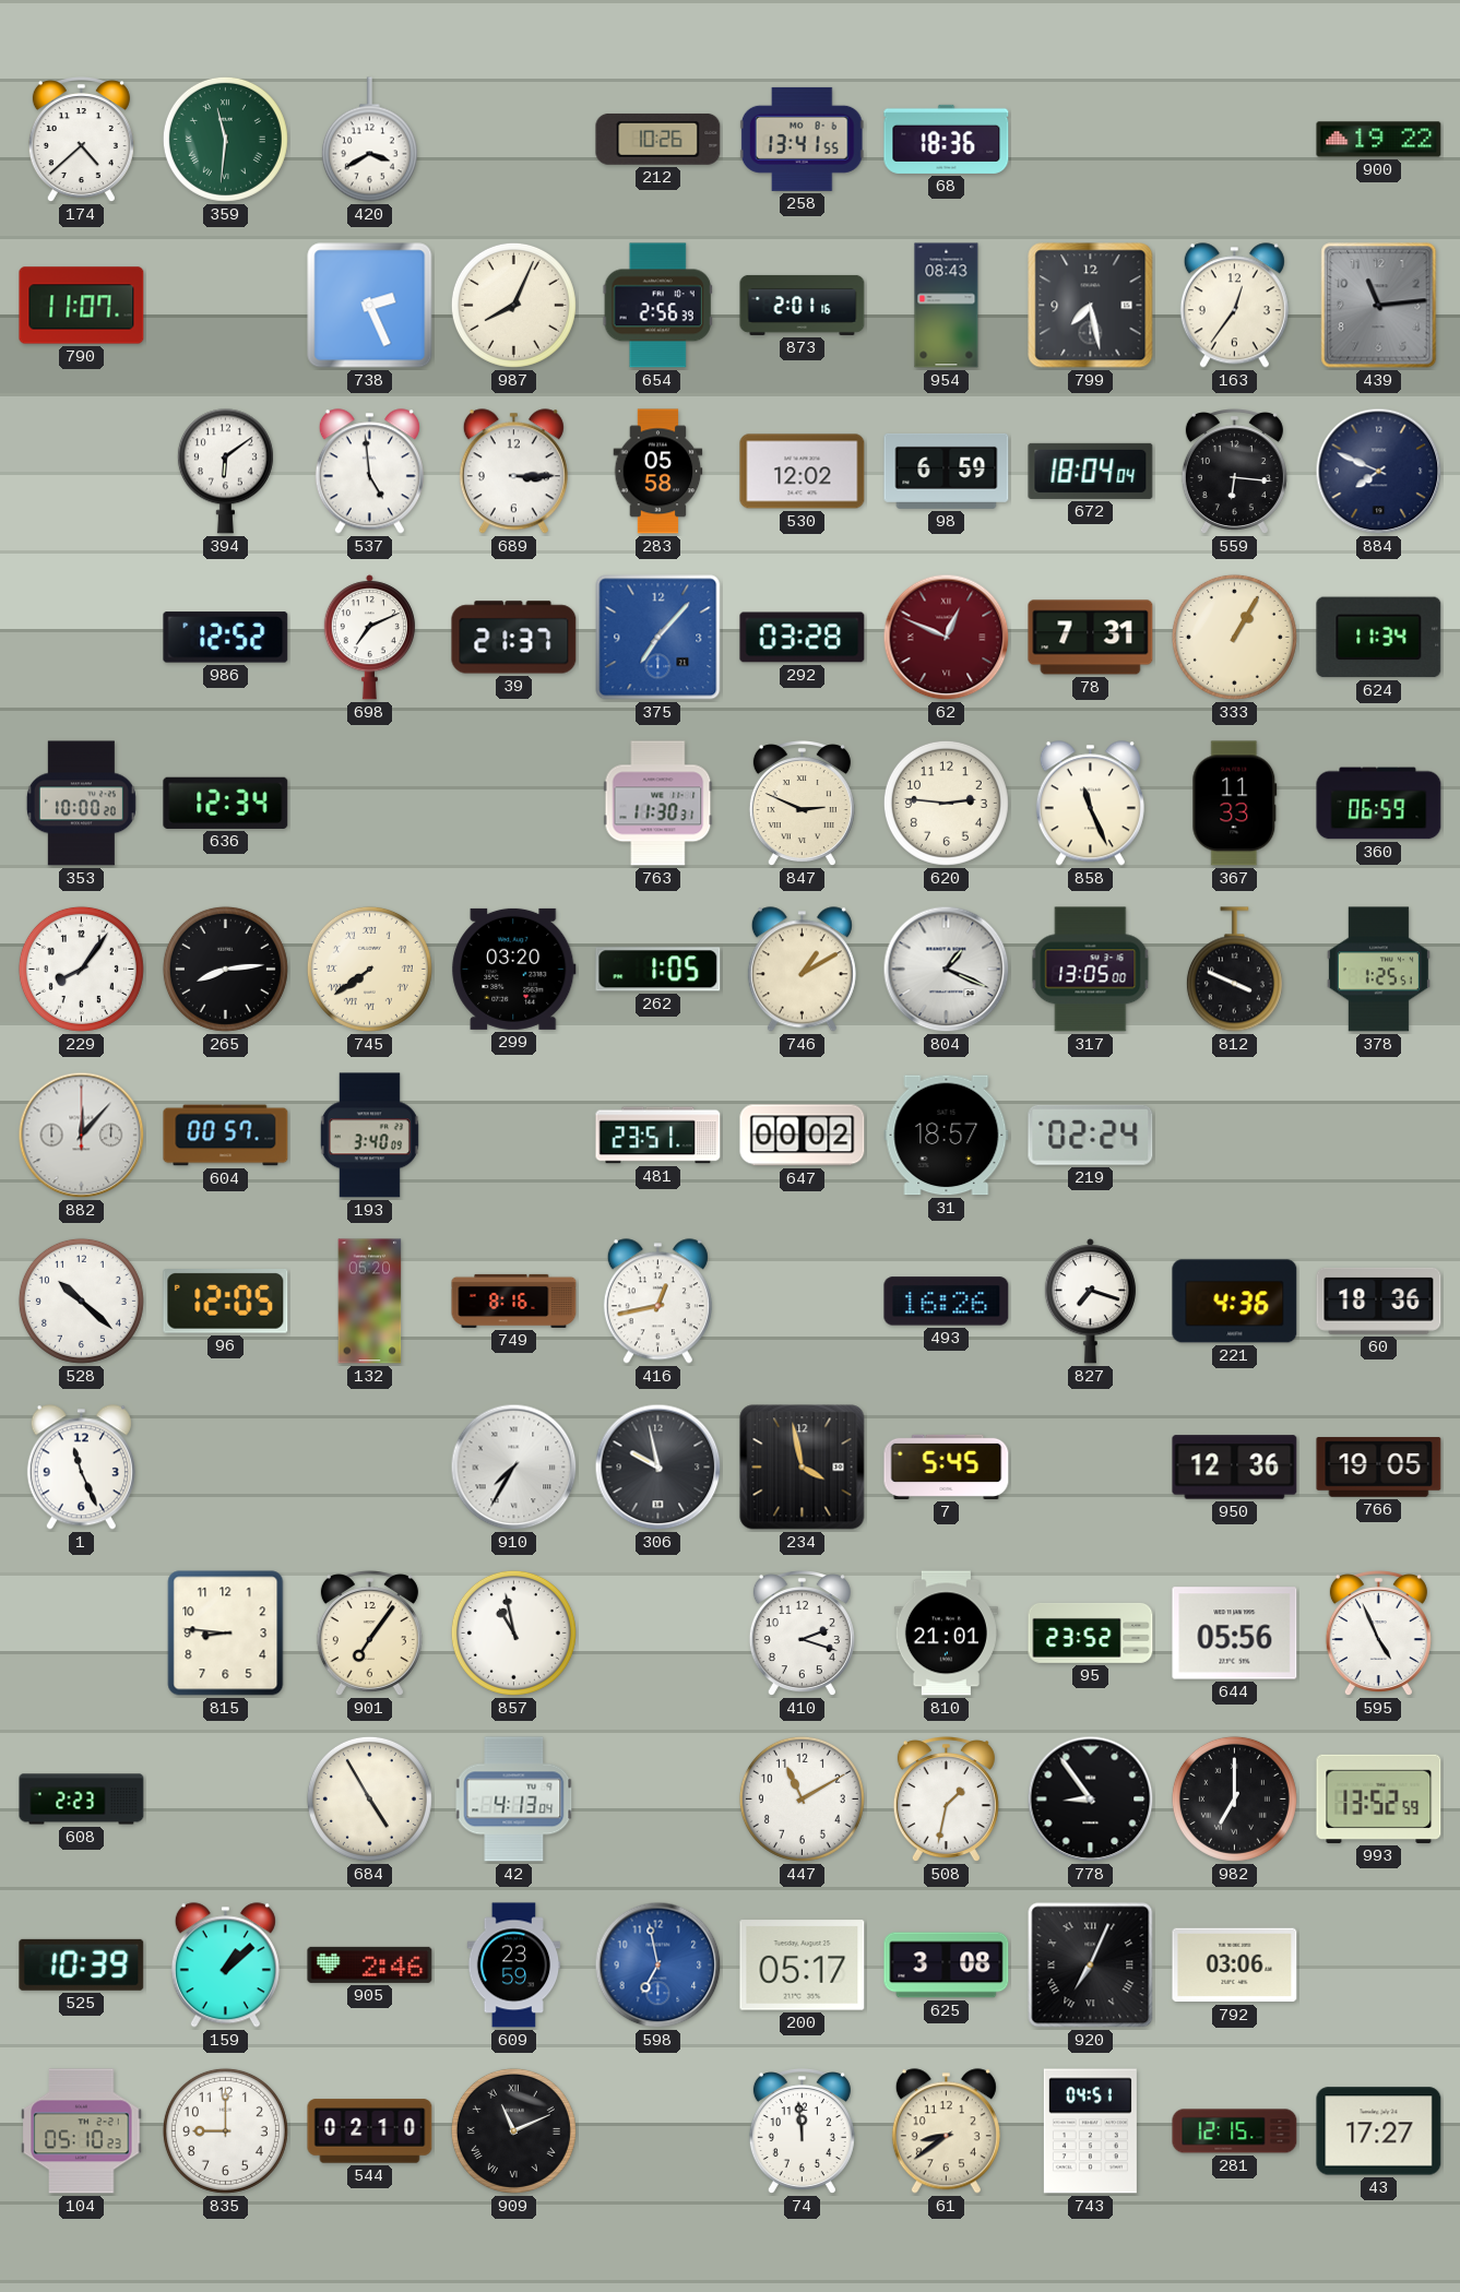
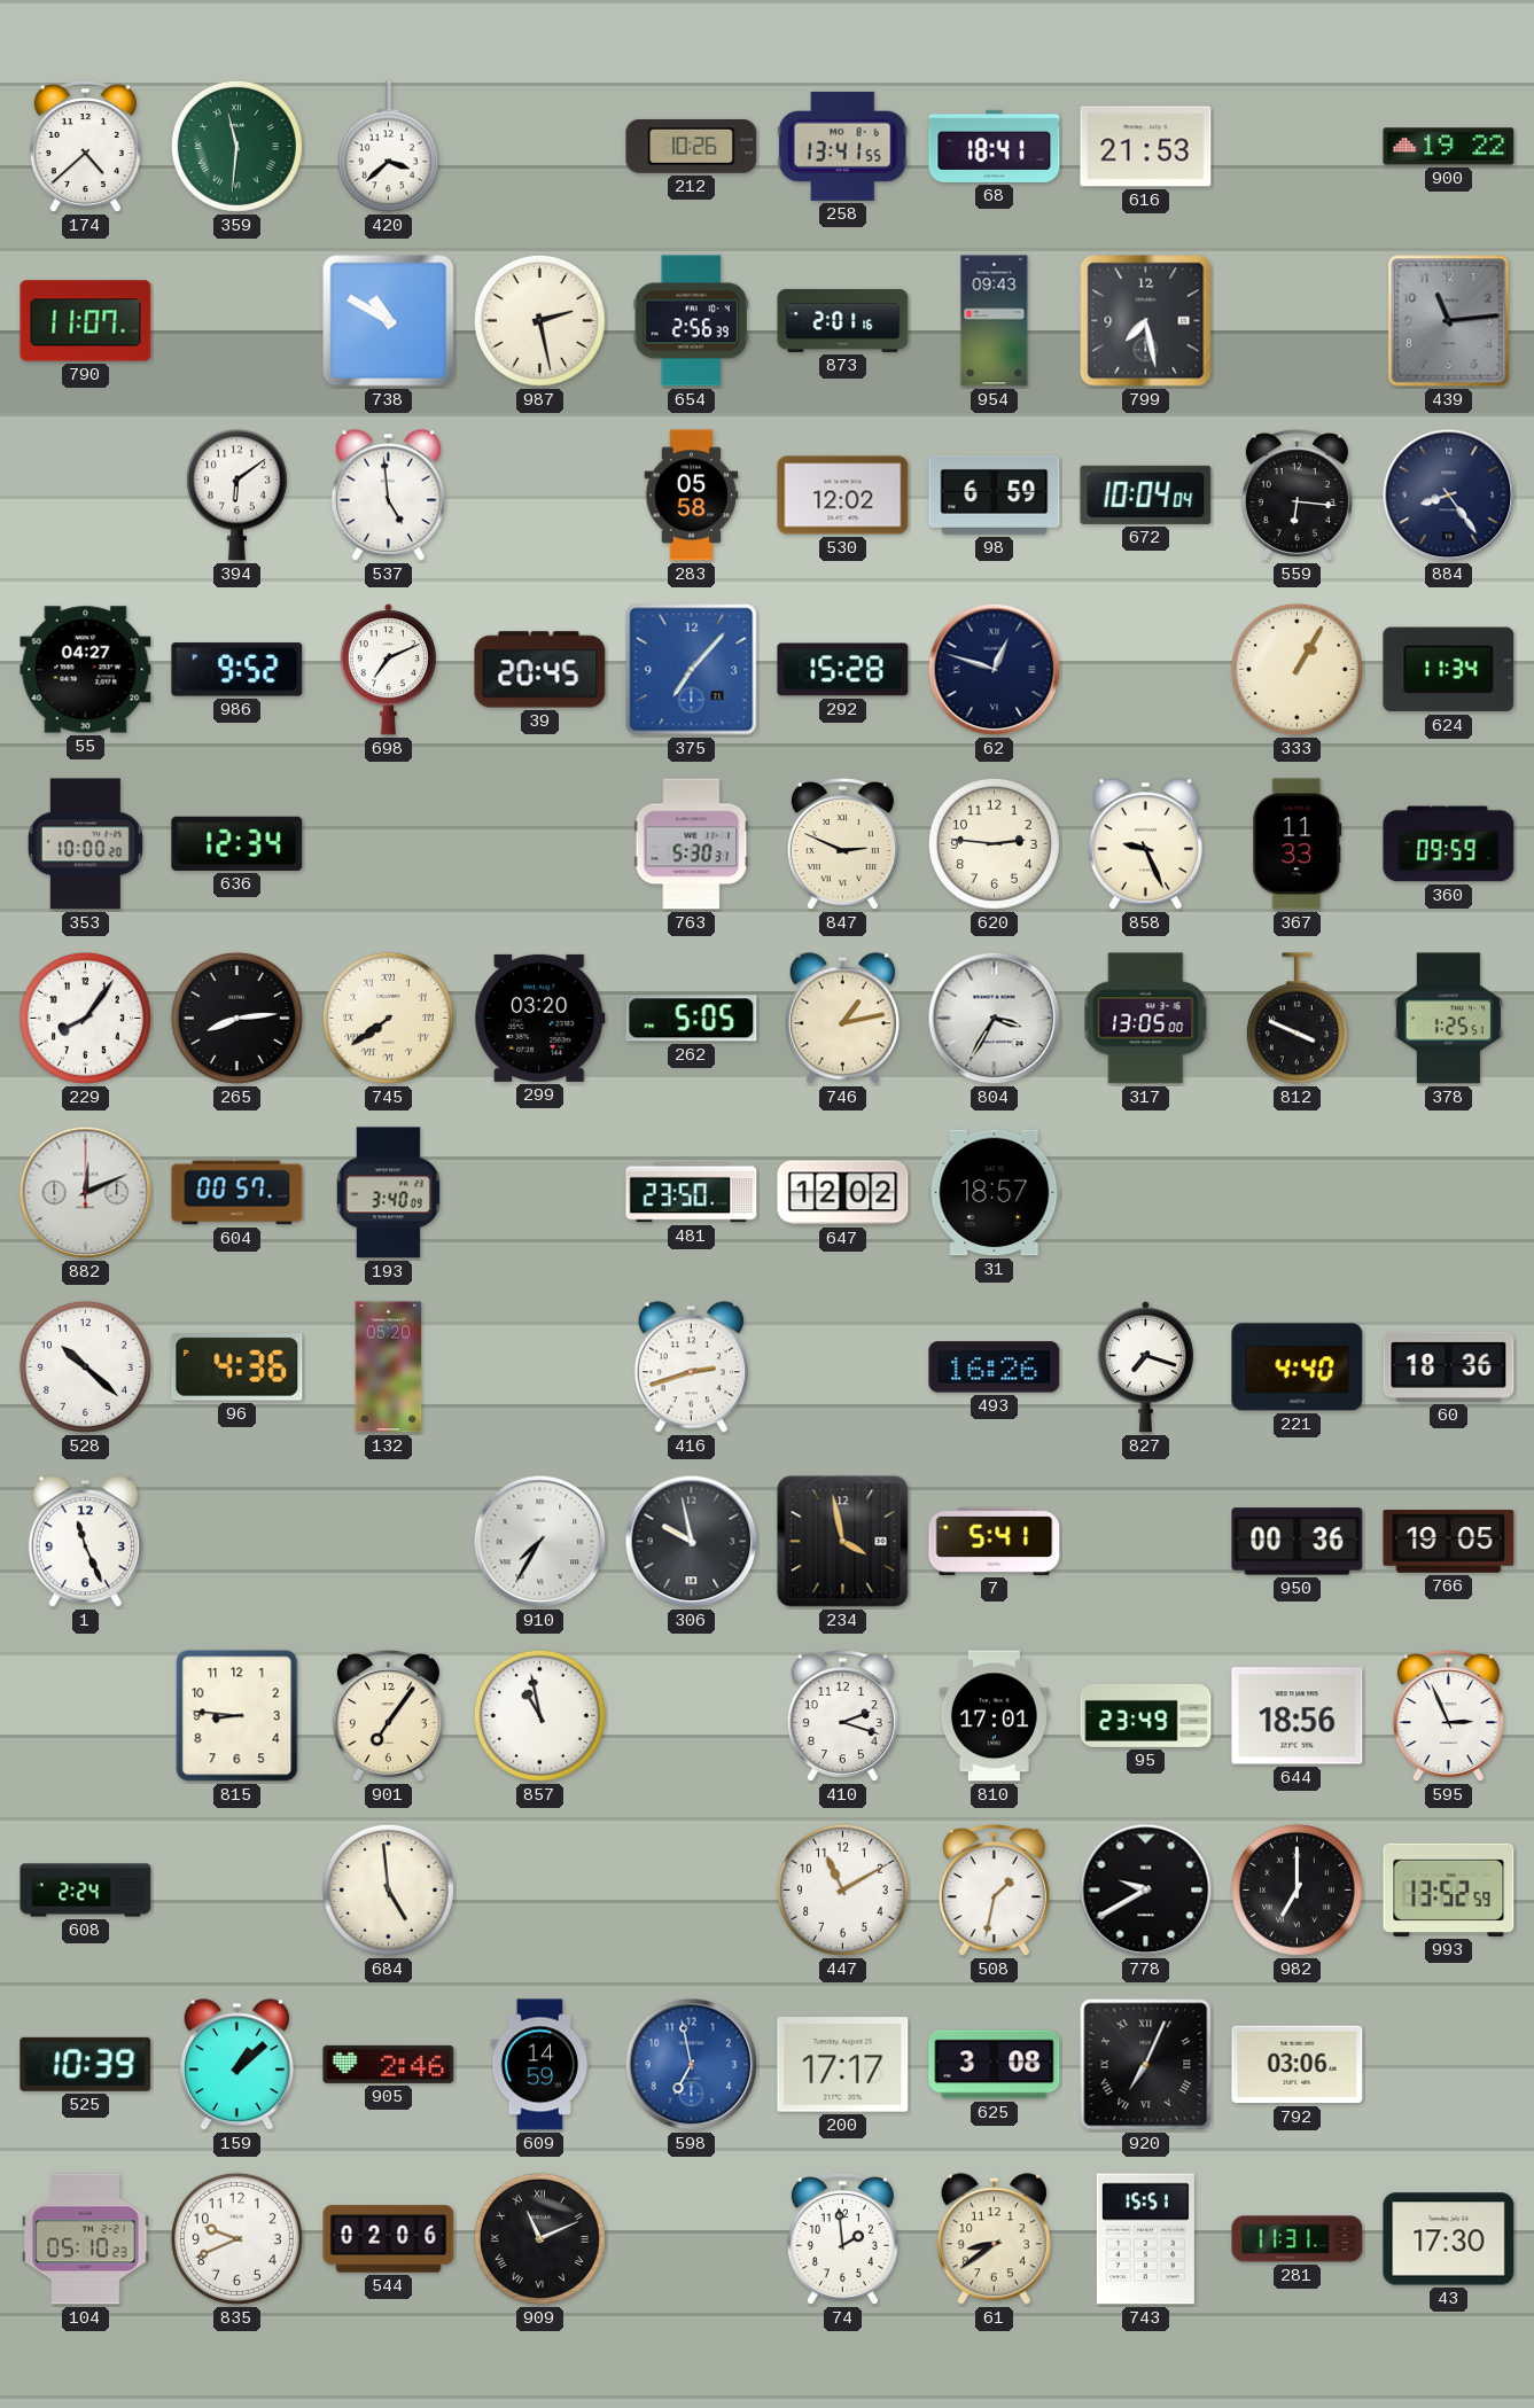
420: 3:40 -> 3:38 (388, 147)
68: 18:36 -> 18:41 (995, 146)
616: none -> 21:53 (1146, 147)
738: 2:26 -> 10:50 (389, 321)
987: 8:04 -> 2:28 (539, 320)
954: 08:43 -> 09:43 (995, 321)
163: 12:36 -> none (1234, 306)
689: 3:15 -> none (513, 472)
672: 18:04 -> 10:04 (1146, 494)
884: 7:49 -> 8:24 (1449, 496)
55: none -> 04:27 (86, 670)
986: 12:52 -> 9:52 (238, 670)
39: 21:37 -> 20:45 (540, 670)
292: 03:28 -> 15:28 (843, 670)
62: 12:49 -> 12:48 (995, 670)
62 dial: burgundy -> navy (995, 670)
78: 7:31 -> none (1091, 638)
763: 11:30 -> 5:30 (692, 844)
858: 11:26 -> 9:26 (1145, 844)
360: 06:59 -> 09:59 (1449, 844)
262: 1:05 -> 5:05 (692, 1019)
746: 1:10 -> 1:13 (842, 1019)
804: 1:19 -> 3:35 (995, 1019)
882: 12:07 -> 12:11 (86, 1193)
481: 23:51 -> 23:50 (692, 1193)
647: 00:02 -> 12:02 (843, 1193)
219: 02:24 -> none (1091, 1135)
96: 12:05 -> 4:36 (238, 1367)
749: 8:16 -> none (514, 1301)
416: 12:43 -> 2:42 (691, 1367)
221: 4:36 -> 4:40 (1298, 1367)
7: 5:45 -> 5:41 (995, 1541)
950: 12:36 -> 00:36 (1298, 1542)
810: 21:01 -> 17:01 (994, 1716)
95: 23:52 -> 23:49 (1146, 1715)
644: 05:56 -> 18:56 (1298, 1716)
595: 4:56 -> 2:56 (1448, 1716)
608: 2:23 -> 2:24 (86, 1891)
684: 4:55 -> 4:59 (388, 1889)
42: 4:13 -> none (514, 1800)
778: 8:54 -> 9:40 (1146, 1891)
609: 23:59 -> 14:59 (540, 2065)
200: 05:17 -> 17:17 (843, 2065)
835: 9:00 -> 9:41 (236, 2238)
544: 02:10 -> 02:06 (389, 2239)
74: 11:59 -> 1:59 (842, 2239)
743: 04:51 -> 15:51 (1145, 2239)
281: 12:15 -> 11:31 (1298, 2239)
43: 17:27 -> 17:30 (1449, 2239)
